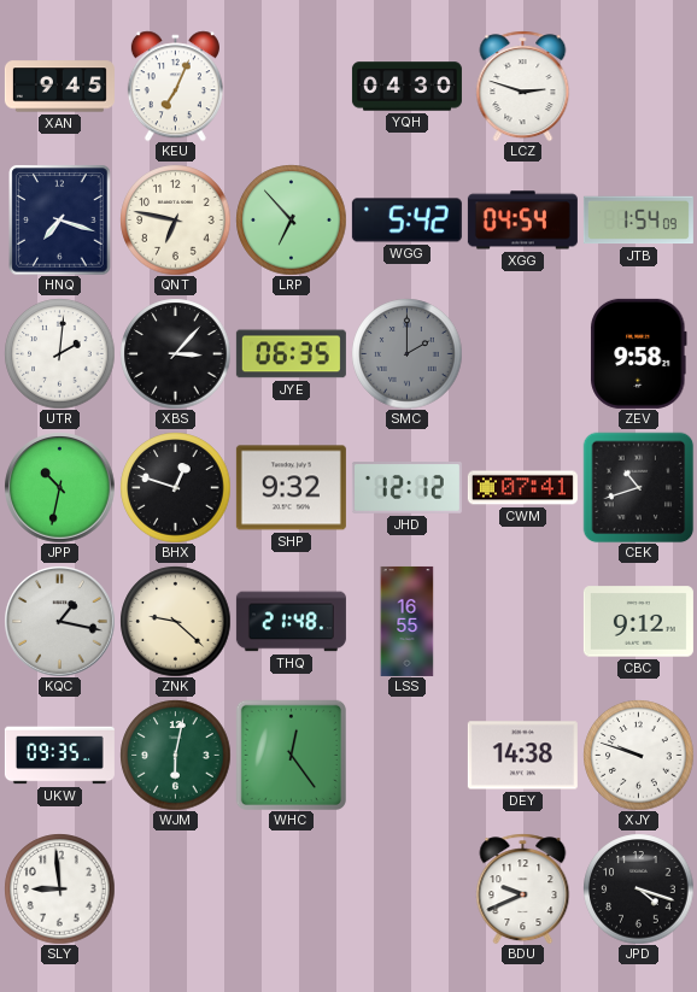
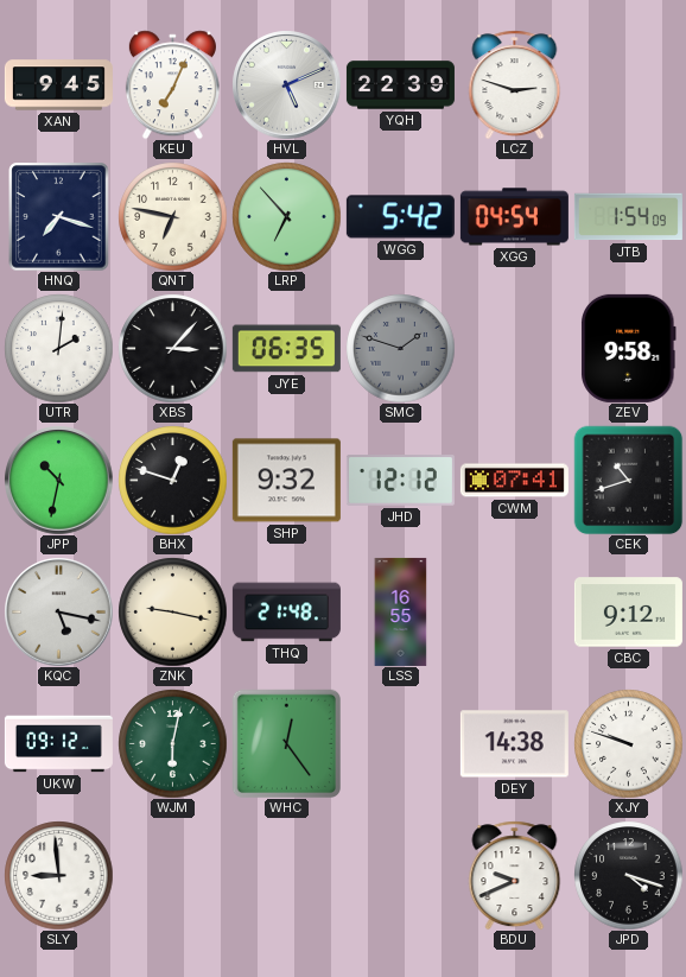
HVL: none -> 5:11 (286, 84)
YQH: 04:30 -> 22:39 (400, 85)
SMC: 2:00 -> 1:48 (400, 348)
KQC: 1:17 -> 5:17 (58, 611)
ZNK: 9:22 -> 9:17 (172, 611)
UKW: 09:35 -> 09:12 (58, 744)
